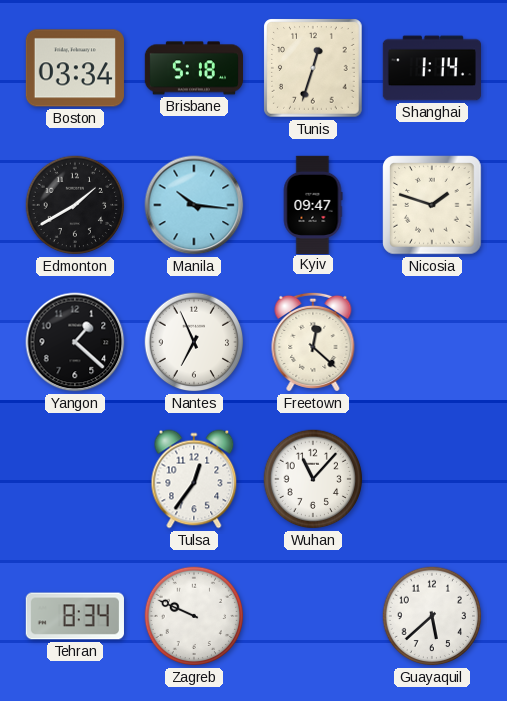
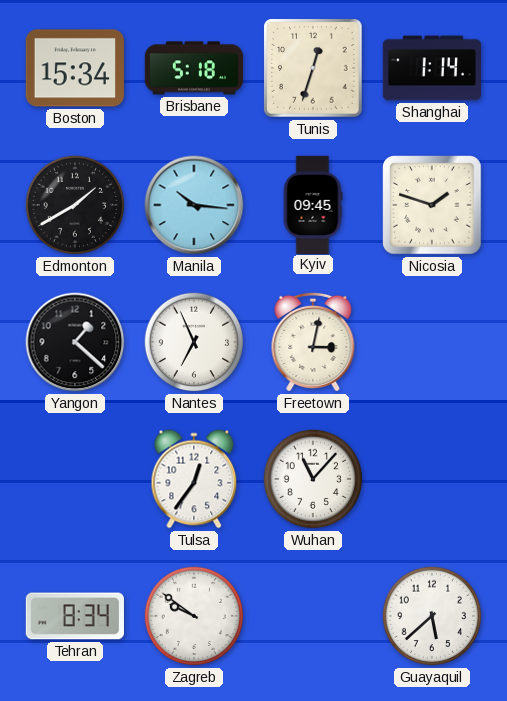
Boston: 03:34 -> 15:34 (75, 68)
Kyiv: 09:47 -> 09:45 (313, 204)
Freetown: 12:22 -> 3:02 (313, 342)
Zagreb: 9:49 -> 9:51 (194, 616)
